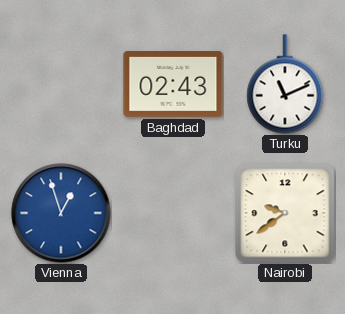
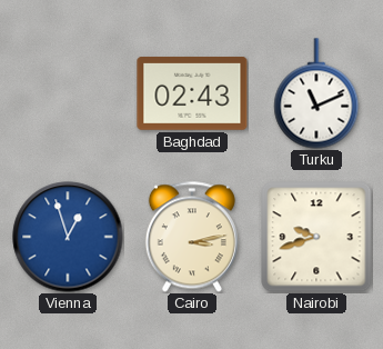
Cairo: none -> 3:13 (192, 237)
Nairobi: 9:39 -> 9:42 (316, 237)
